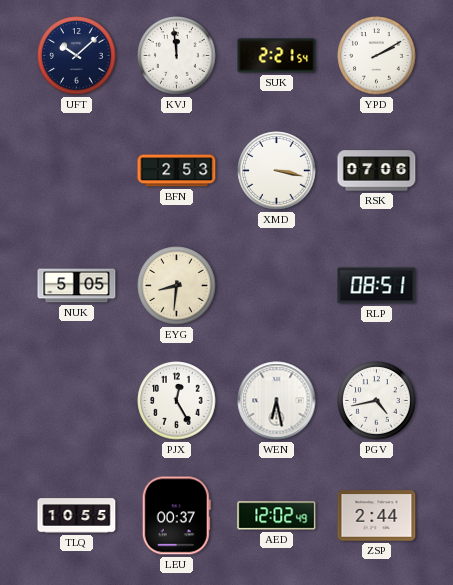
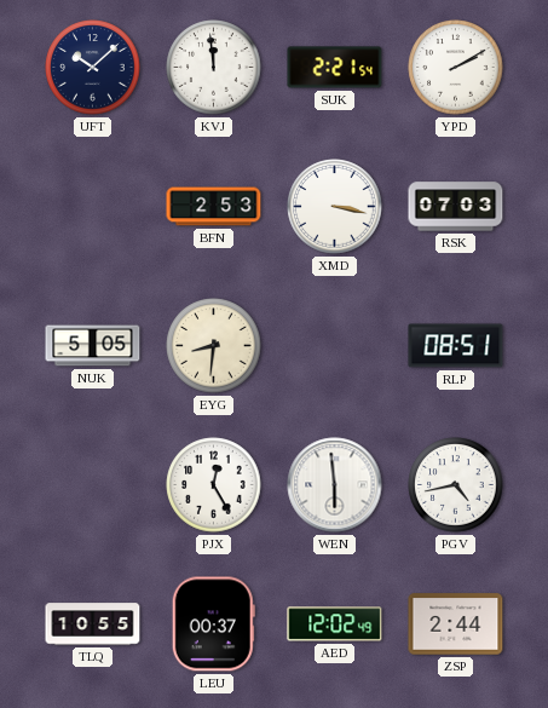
RSK: 07:06 -> 07:03 (456, 207)
WEN: 6:28 -> 5:59 (335, 485)
